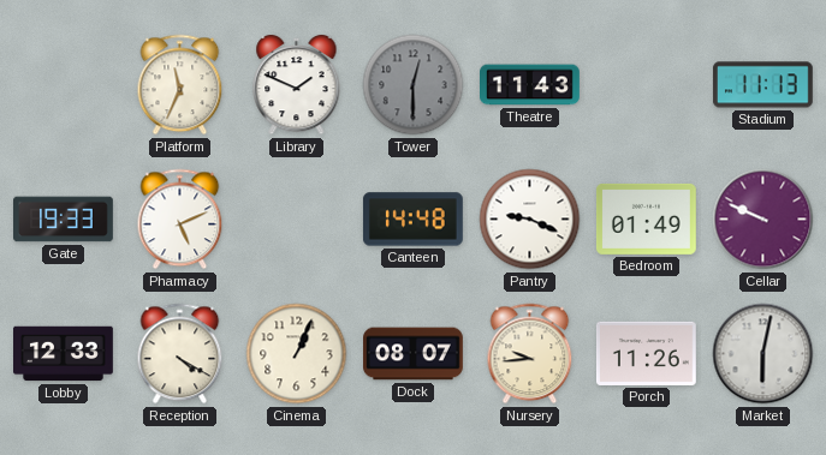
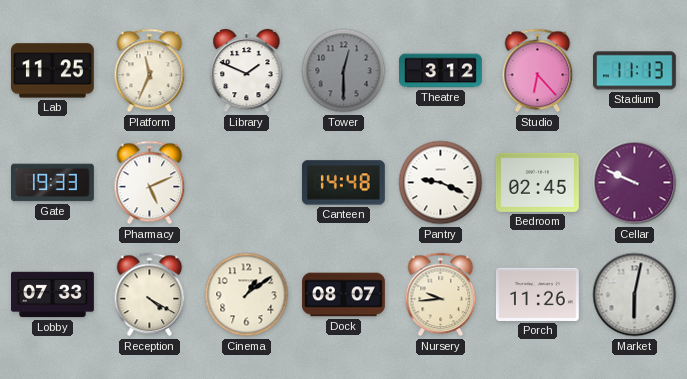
Lab: none -> 11:25 (52, 71)
Theatre: 11:43 -> 3:12 (441, 71)
Studio: none -> 6:23 (538, 71)
Bedroom: 01:49 -> 02:45 (537, 182)
Lobby: 12:33 -> 07:33 (53, 295)
Cinema: 1:04 -> 1:09 (247, 295)
